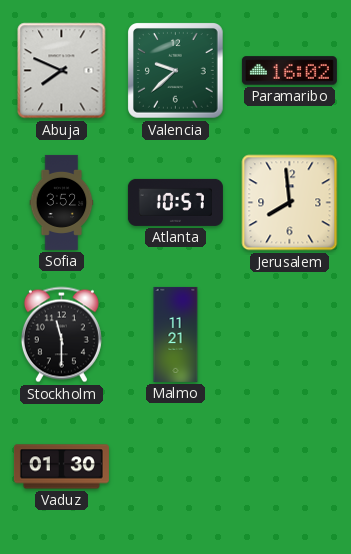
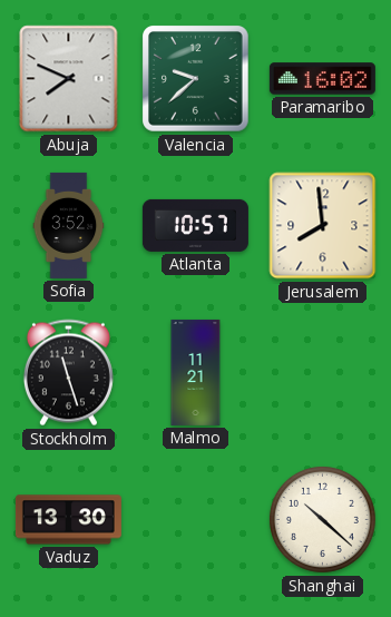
Stockholm: 11:30 -> 11:27 (68, 373)
Vaduz: 01:30 -> 13:30 (68, 520)
Shanghai: none -> 10:22 (322, 519)
